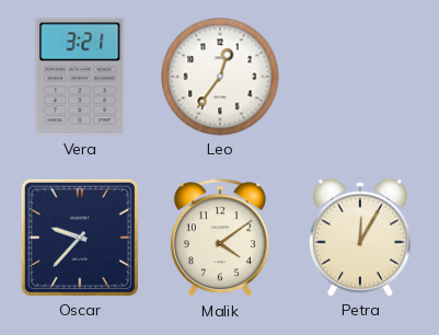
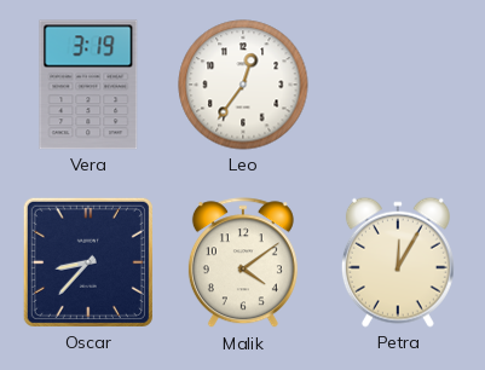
Vera: 3:21 -> 3:19 (88, 85)
Oscar: 9:37 -> 8:37 (88, 262)
